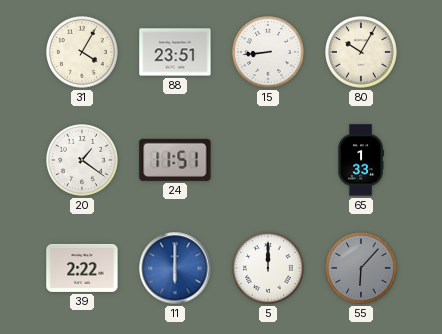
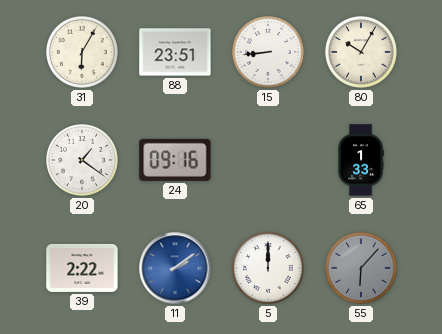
31: 4:05 -> 6:05 (83, 53)
24: 11:51 -> 09:16 (175, 160)
11: 6:00 -> 2:09 (175, 268)
